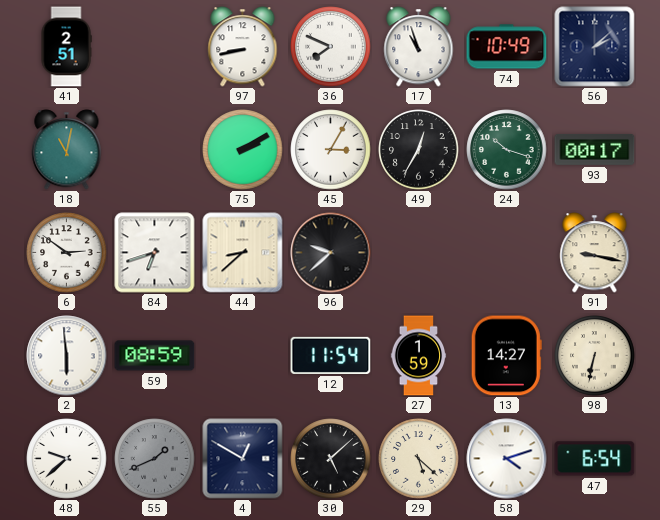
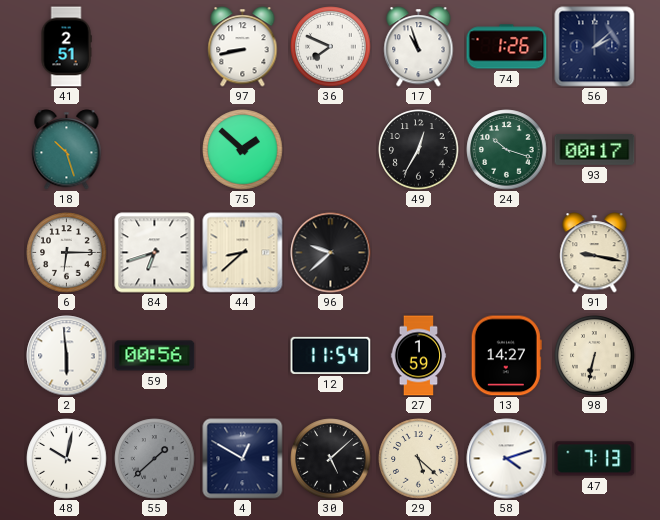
74: 10:49 -> 1:26 (507, 47)
18: 11:02 -> 10:27 (67, 150)
75: 2:10 -> 1:52 (243, 150)
45: 3:05 -> none (331, 150)
6: 2:51 -> 6:15 (67, 253)
59: 08:59 -> 00:56 (155, 356)
48: 9:38 -> 10:02 (67, 459)
55: 1:41 -> 1:38 (155, 459)
47: 6:54 -> 7:13 (595, 459)
